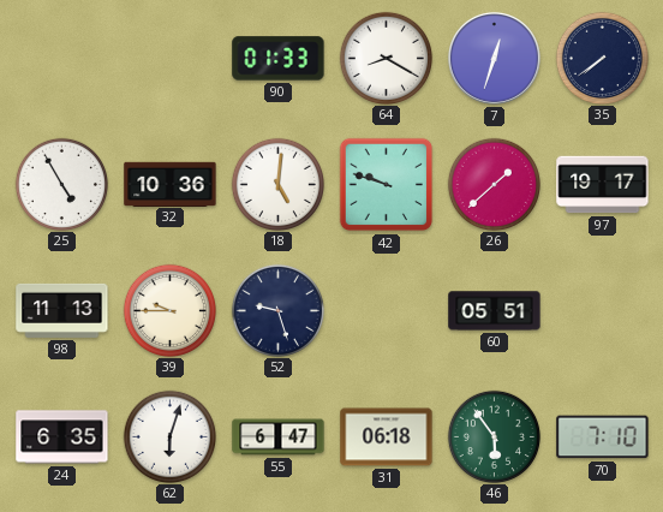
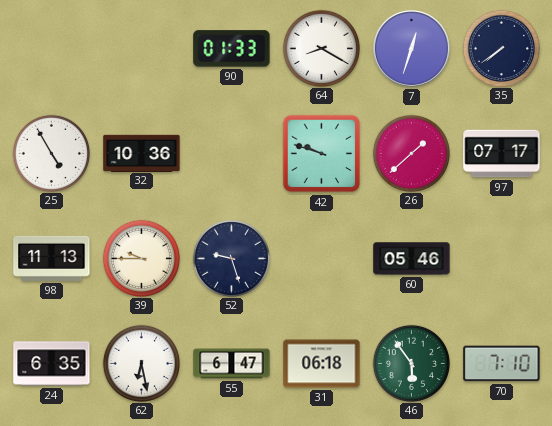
18: 5:01 -> none (277, 184)
97: 19:17 -> 07:17 (502, 154)
60: 05:51 -> 05:46 (412, 259)
62: 6:03 -> 6:28 (141, 363)
